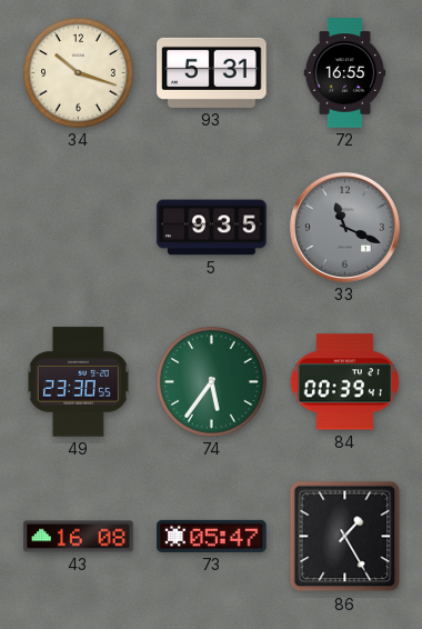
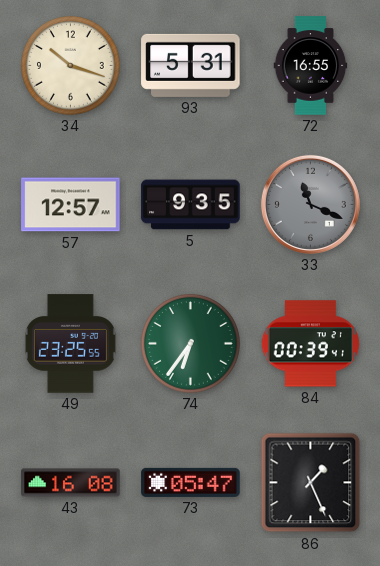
57: none -> 12:57 (71, 205)
49: 23:30 -> 23:25 (70, 344)
74: 5:36 -> 6:36 (191, 344)
86: 1:25 -> 1:26 (311, 483)
